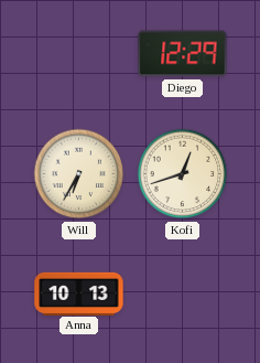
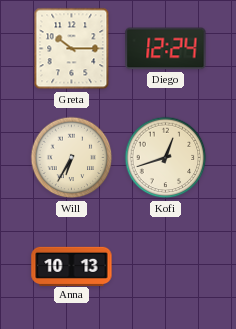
Greta: none -> 10:15 (72, 49)
Diego: 12:29 -> 12:24 (166, 49)
